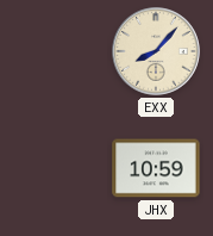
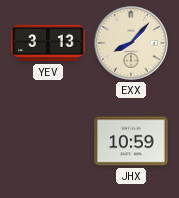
YEV: none -> 3:13 (48, 43)
